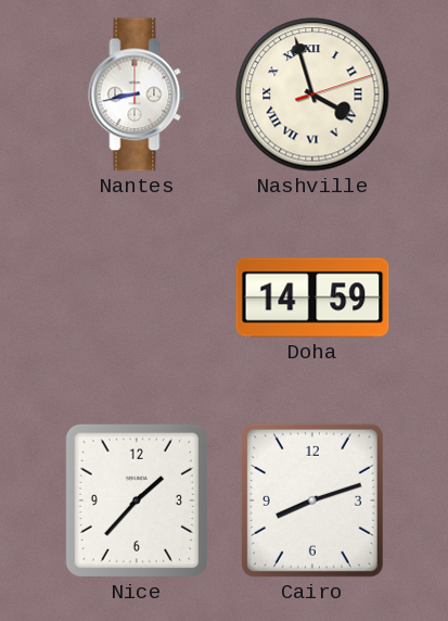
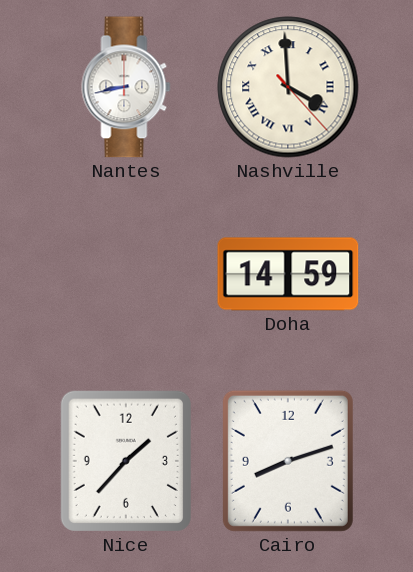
Nashville: 3:57 -> 3:59 (288, 87)
